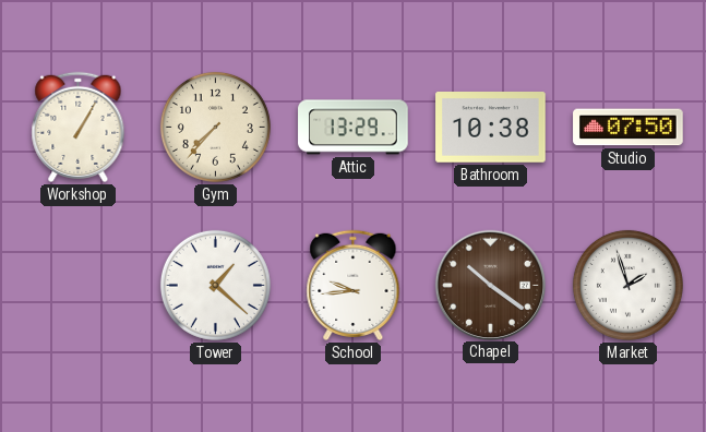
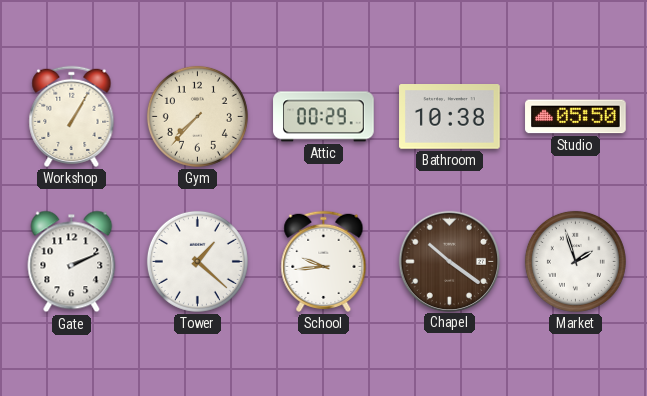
Attic: 13:29 -> 00:29 (324, 117)
Studio: 07:50 -> 05:50 (576, 117)
Gate: none -> 2:11 (72, 262)
